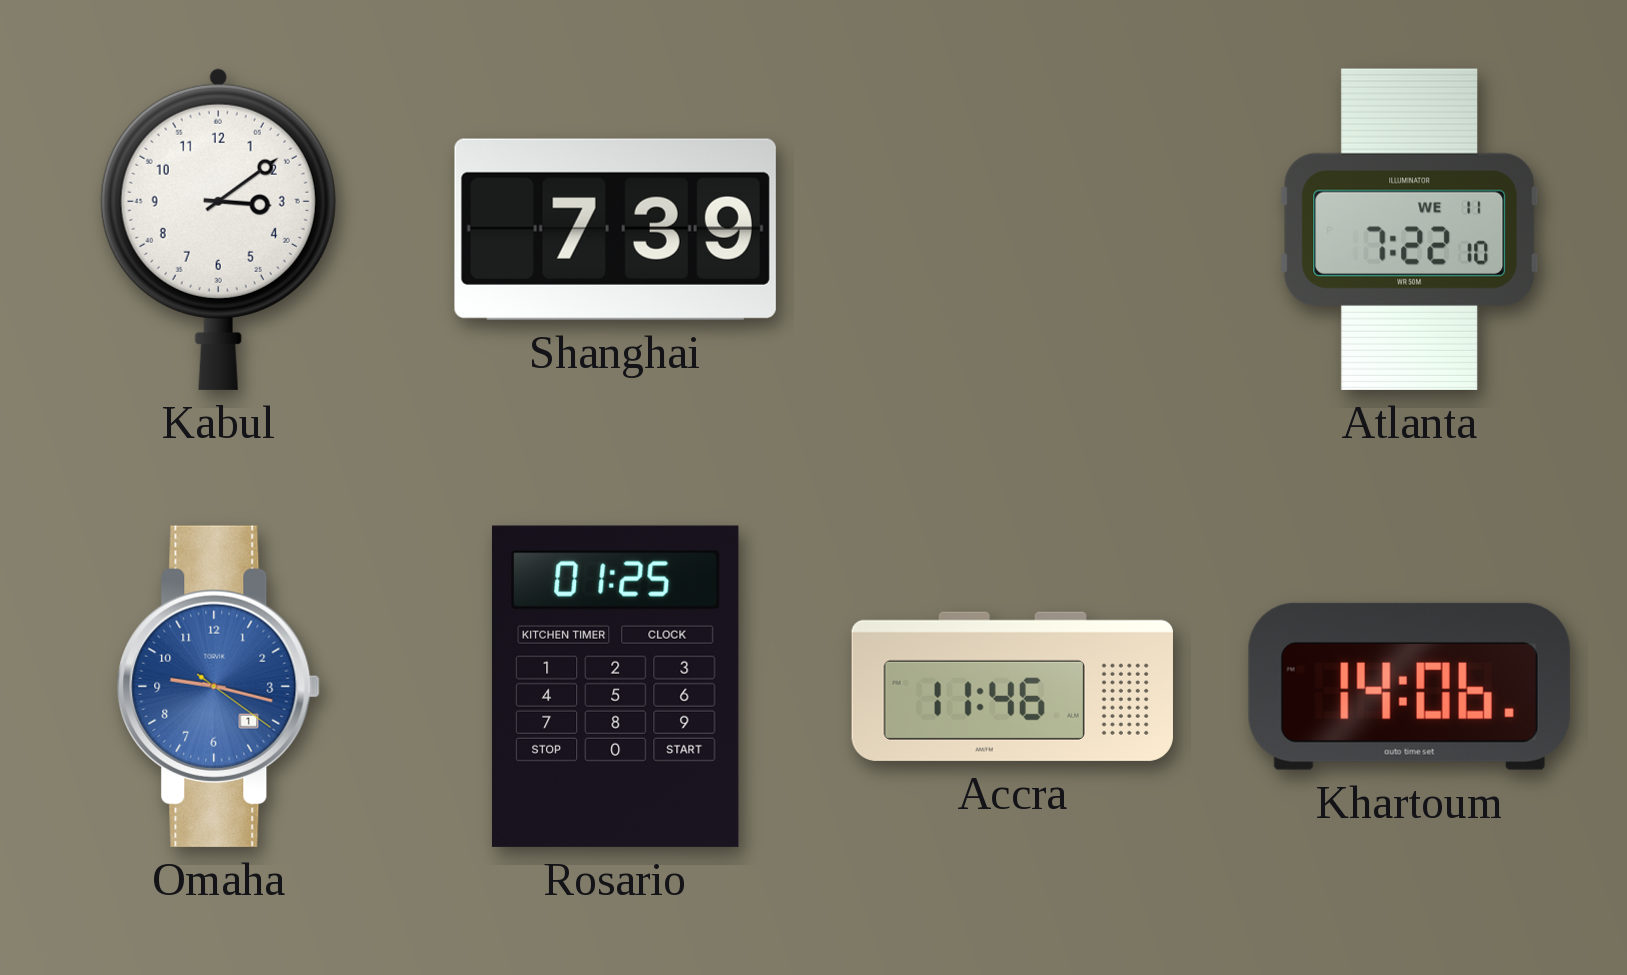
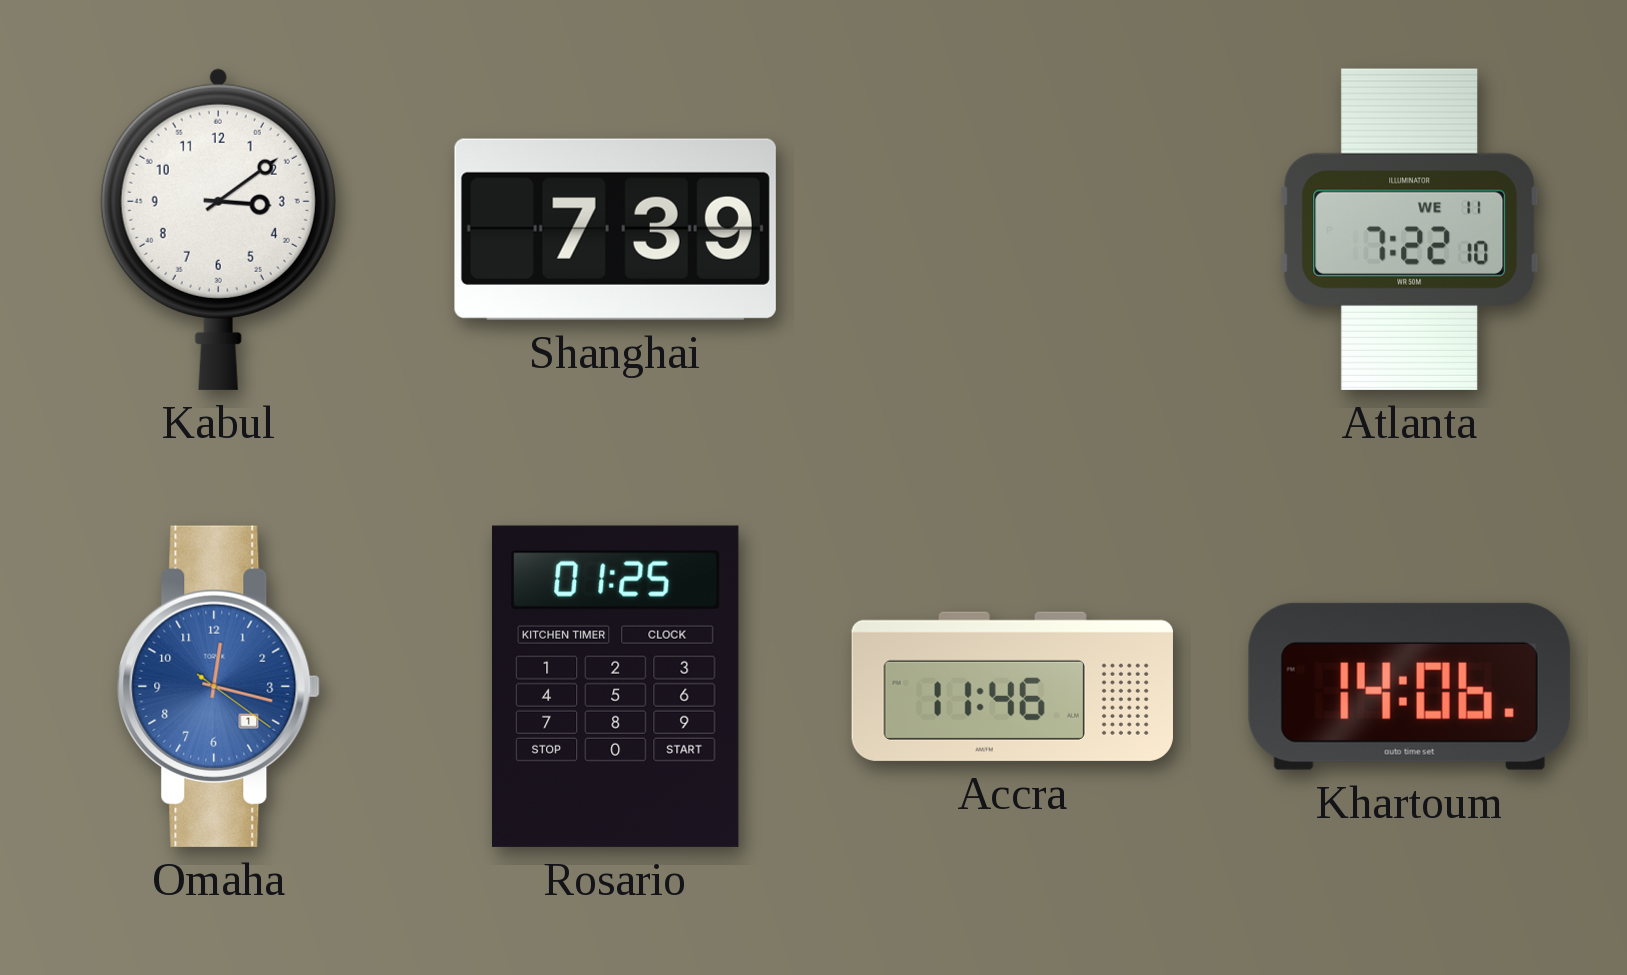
Omaha: 9:17 -> 12:17 (218, 686)
